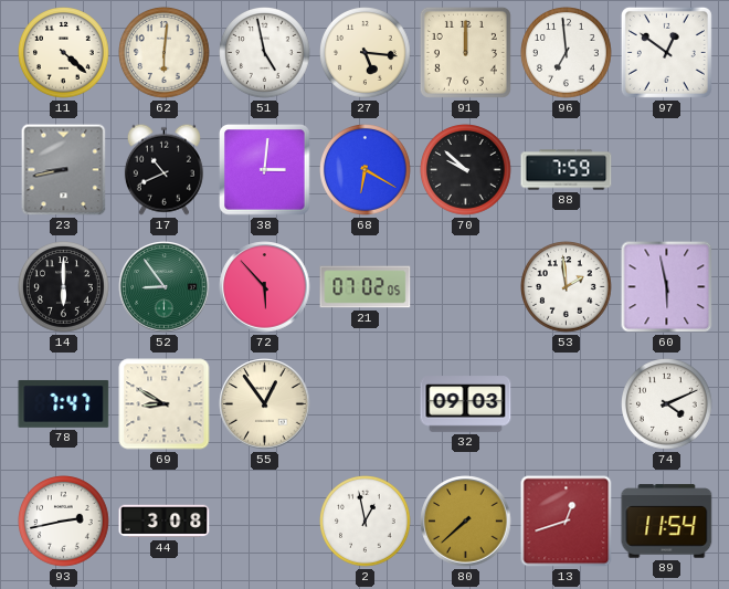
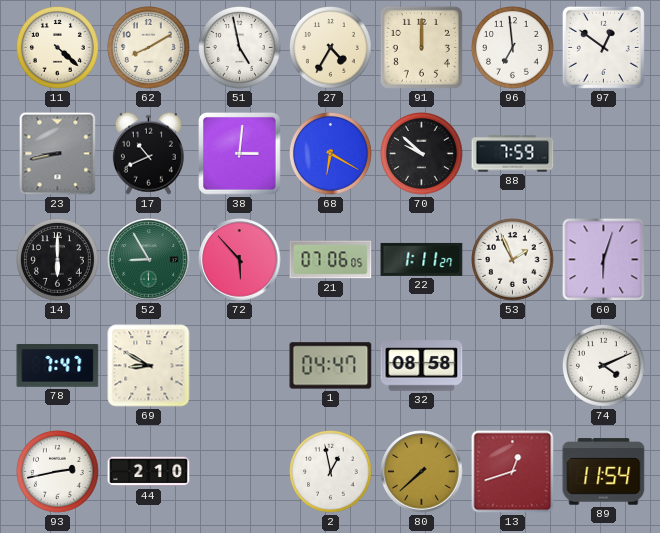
62: 6:01 -> 8:10 (149, 48)
27: 5:16 -> 4:35 (331, 48)
52: 8:54 -> 8:55 (149, 260)
21: 07:02 -> 07:06 (331, 260)
22: none -> 1:11 (422, 259)
53: 1:59 -> 1:56 (513, 260)
60: 5:58 -> 6:03 (604, 260)
55: 12:54 -> none (265, 404)
1: none -> 04:47 (331, 366)
32: 09:03 -> 08:58 (422, 366)
44: 3:08 -> 2:10 (149, 472)
